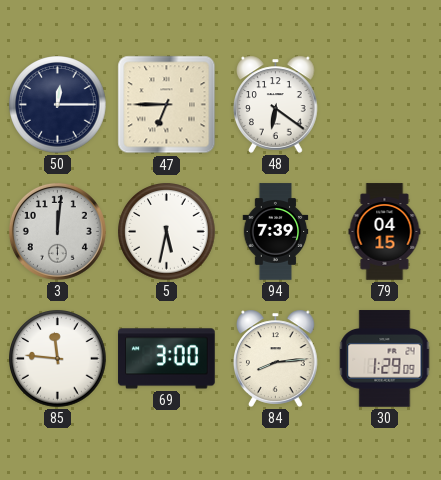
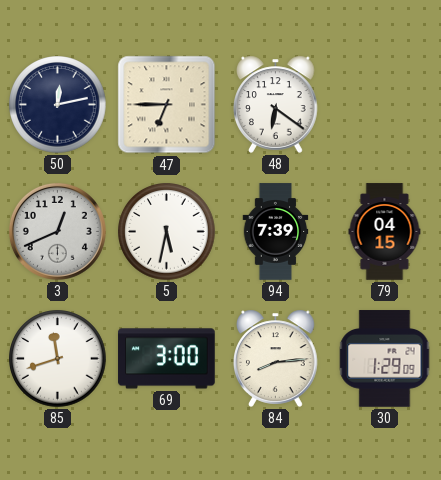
50: 12:15 -> 12:13 (58, 105)
3: 12:01 -> 12:41 (57, 231)
85: 11:46 -> 11:42 (58, 359)
